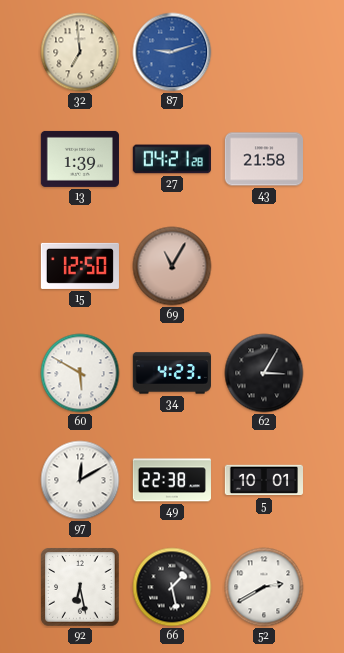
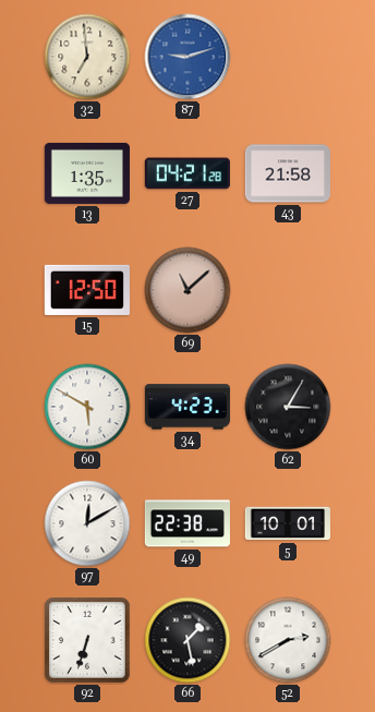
13: 1:39 -> 1:35 (86, 173)
69: 11:05 -> 11:08 (187, 290)
92: 6:28 -> 6:33 (87, 640)
